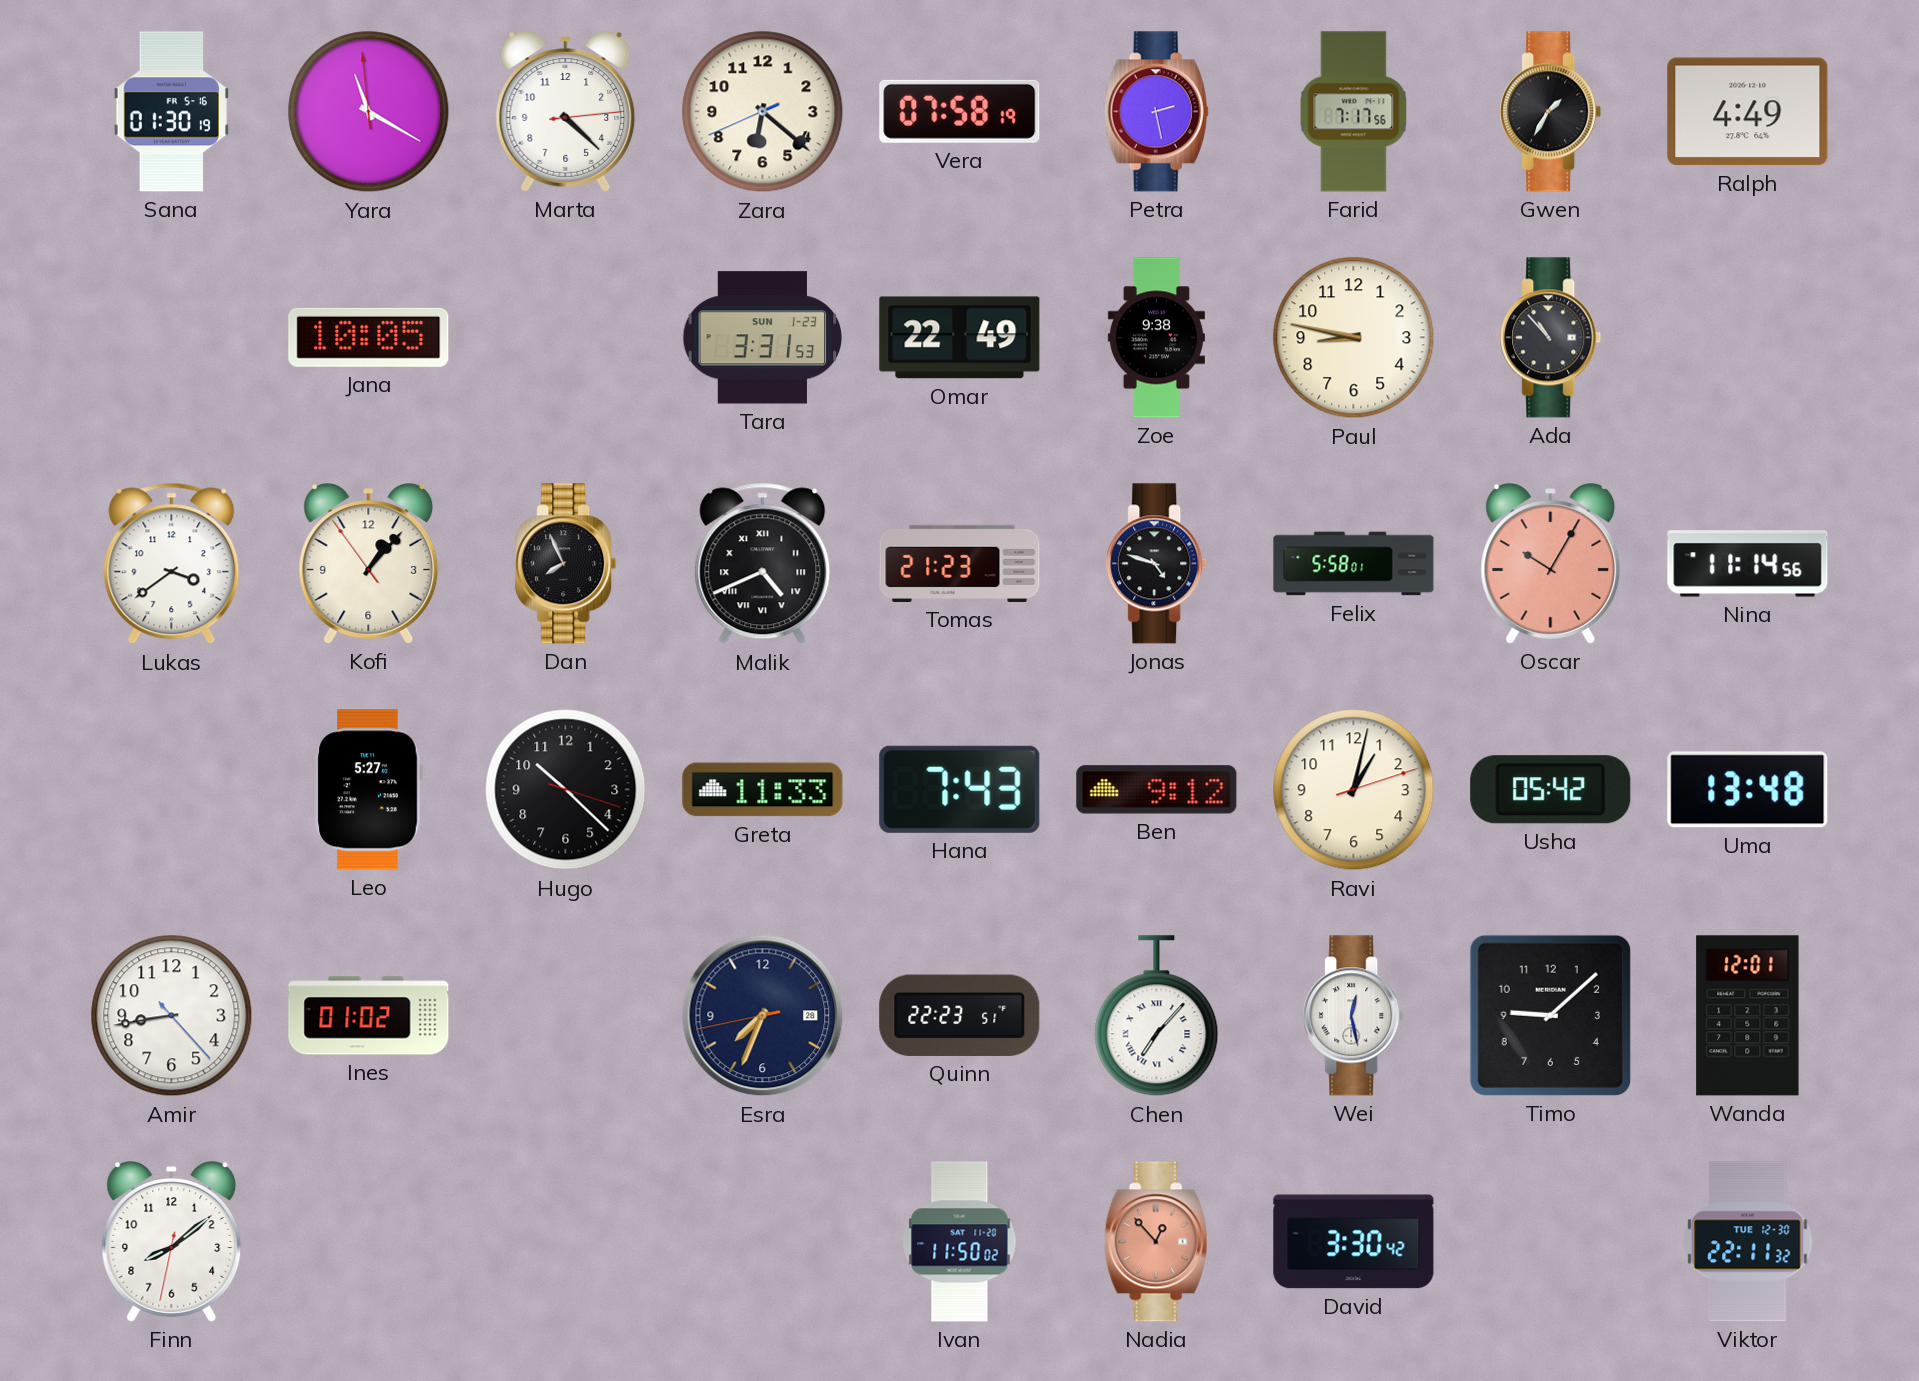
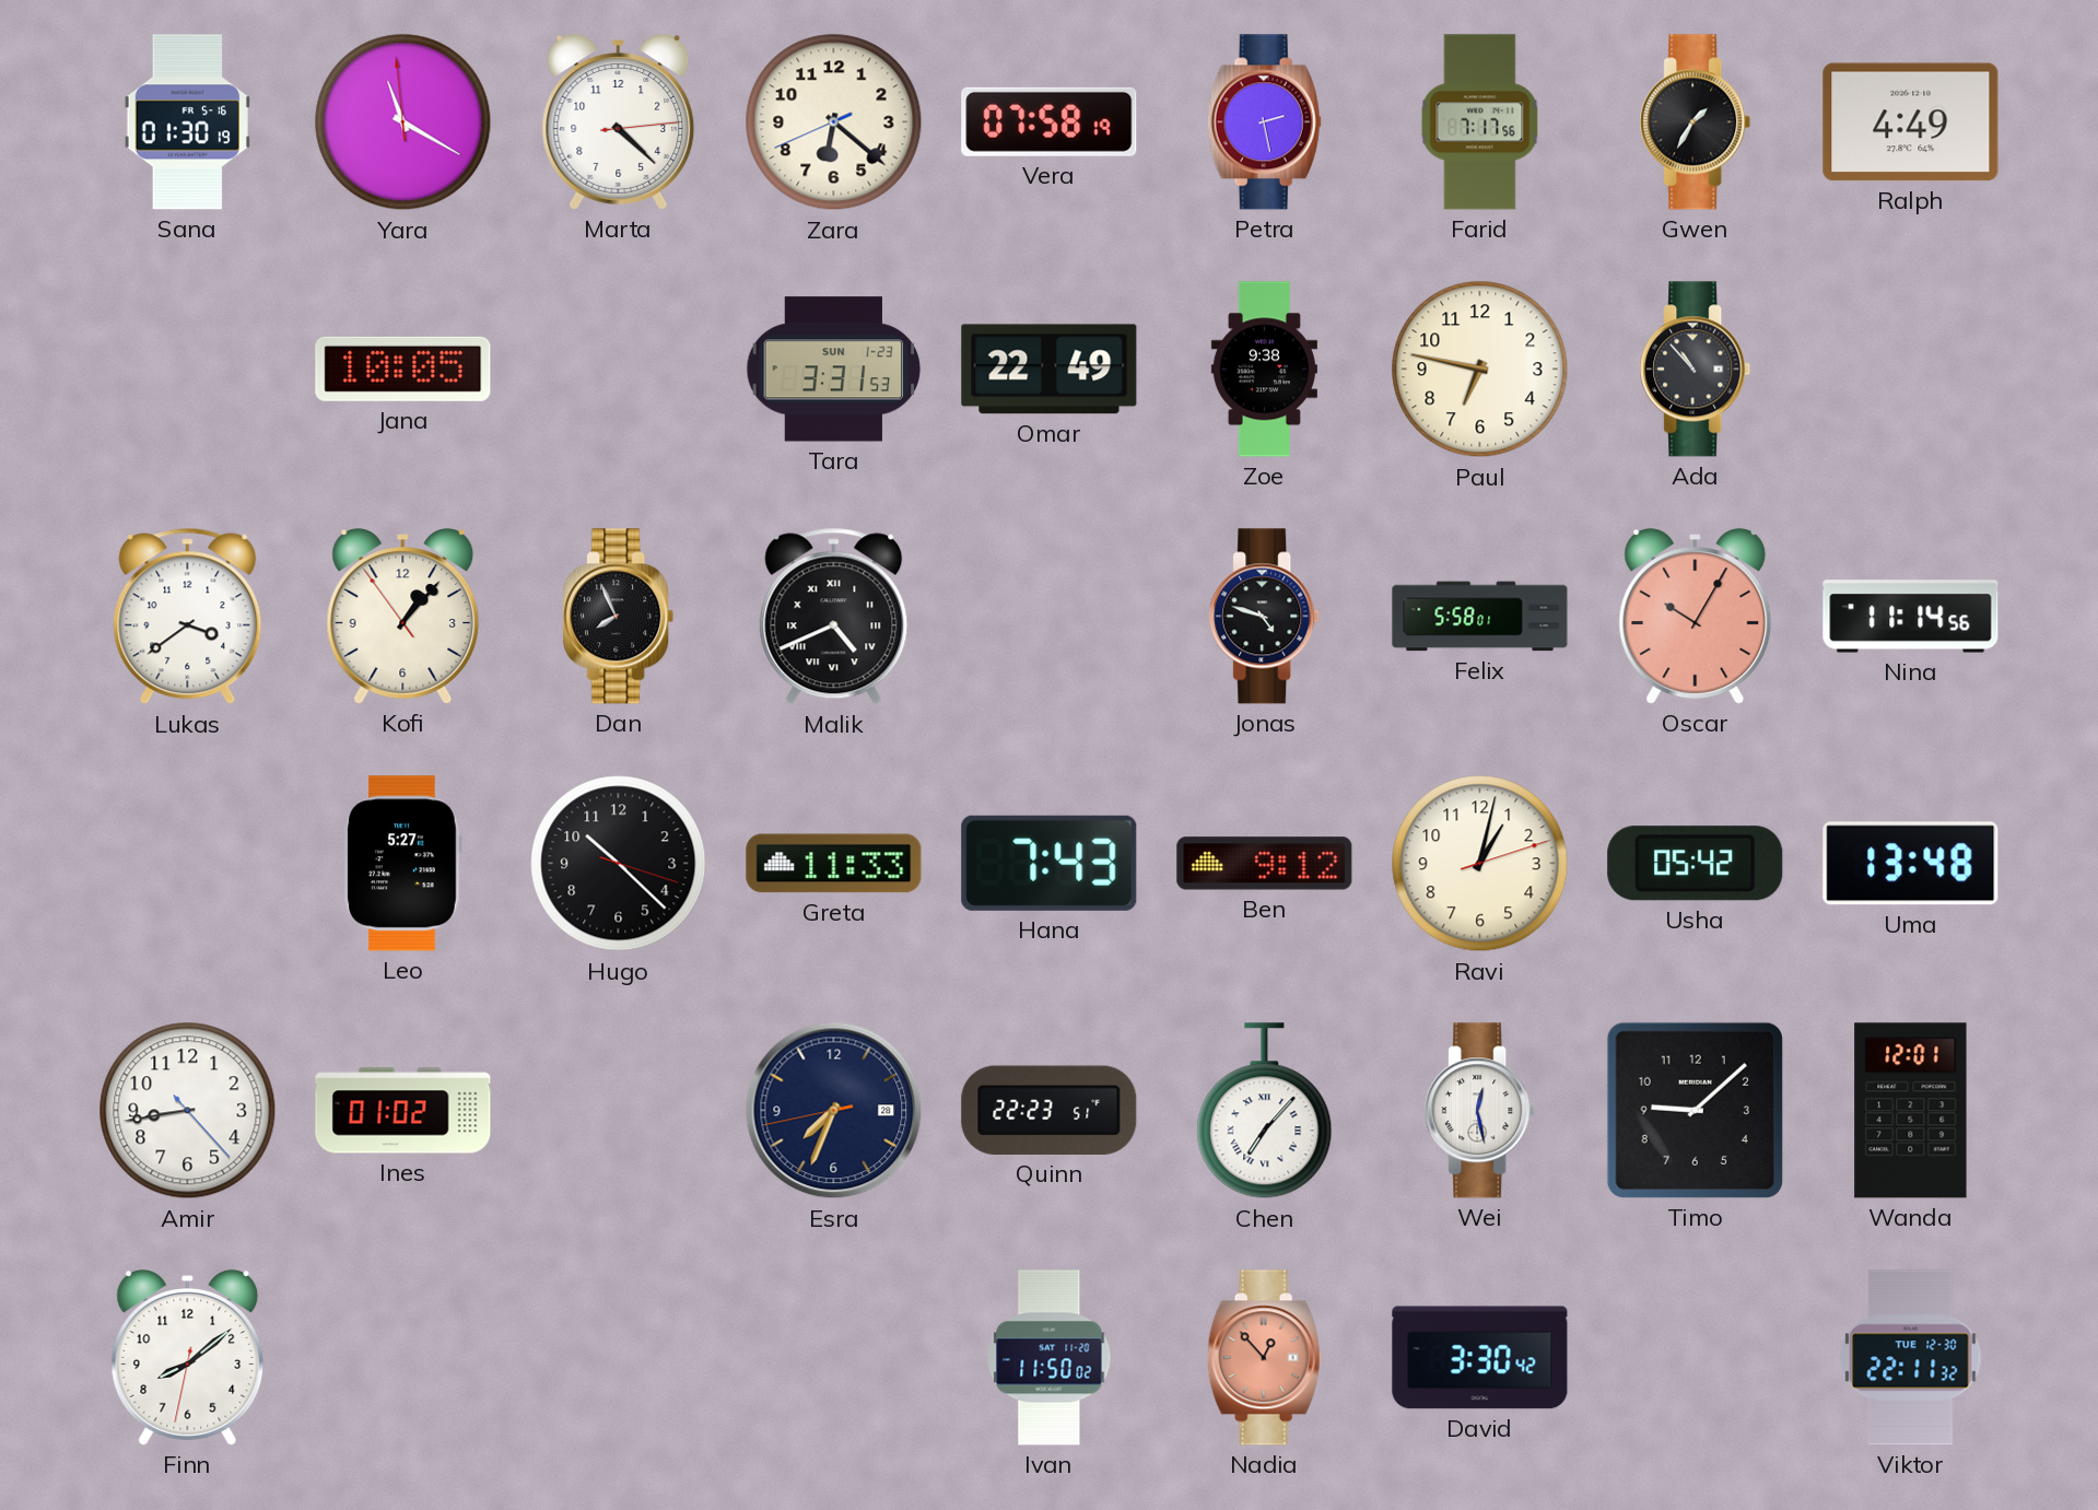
Paul: 8:47 -> 6:47 (1480, 370)
Tomas: 21:23 -> none (960, 563)
